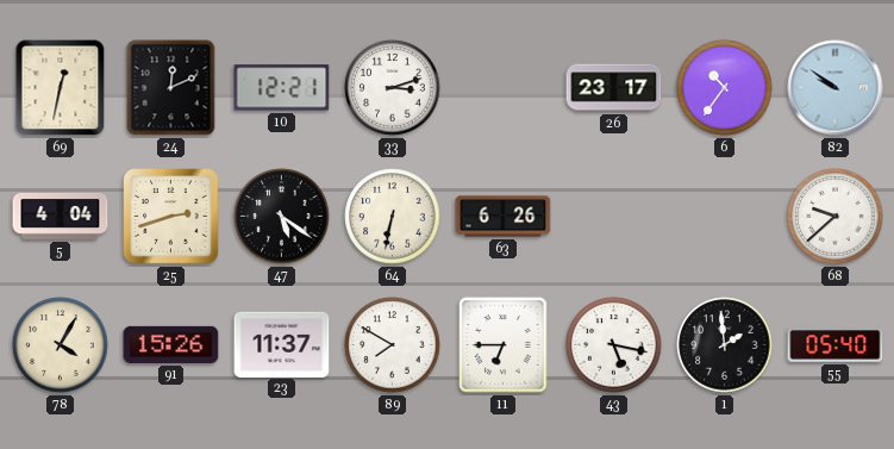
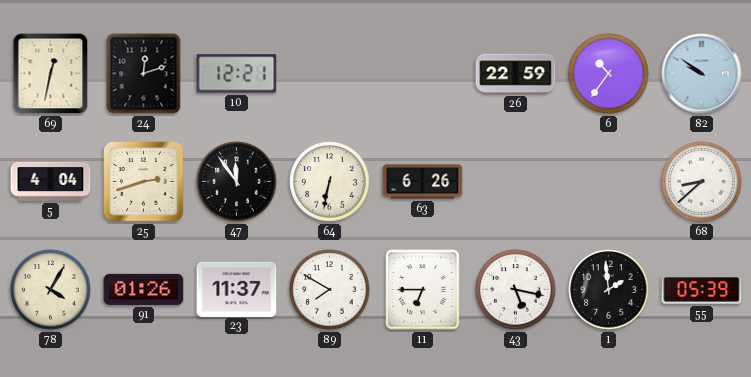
24: 12:11 -> 12:12 (144, 74)
33: 3:12 -> none (393, 88)
26: 23:17 -> 22:59 (516, 74)
47: 5:21 -> 11:54 (237, 182)
68: 9:38 -> 8:38 (702, 182)
91: 15:26 -> 01:26 (144, 289)
55: 05:40 -> 05:39 (702, 290)
